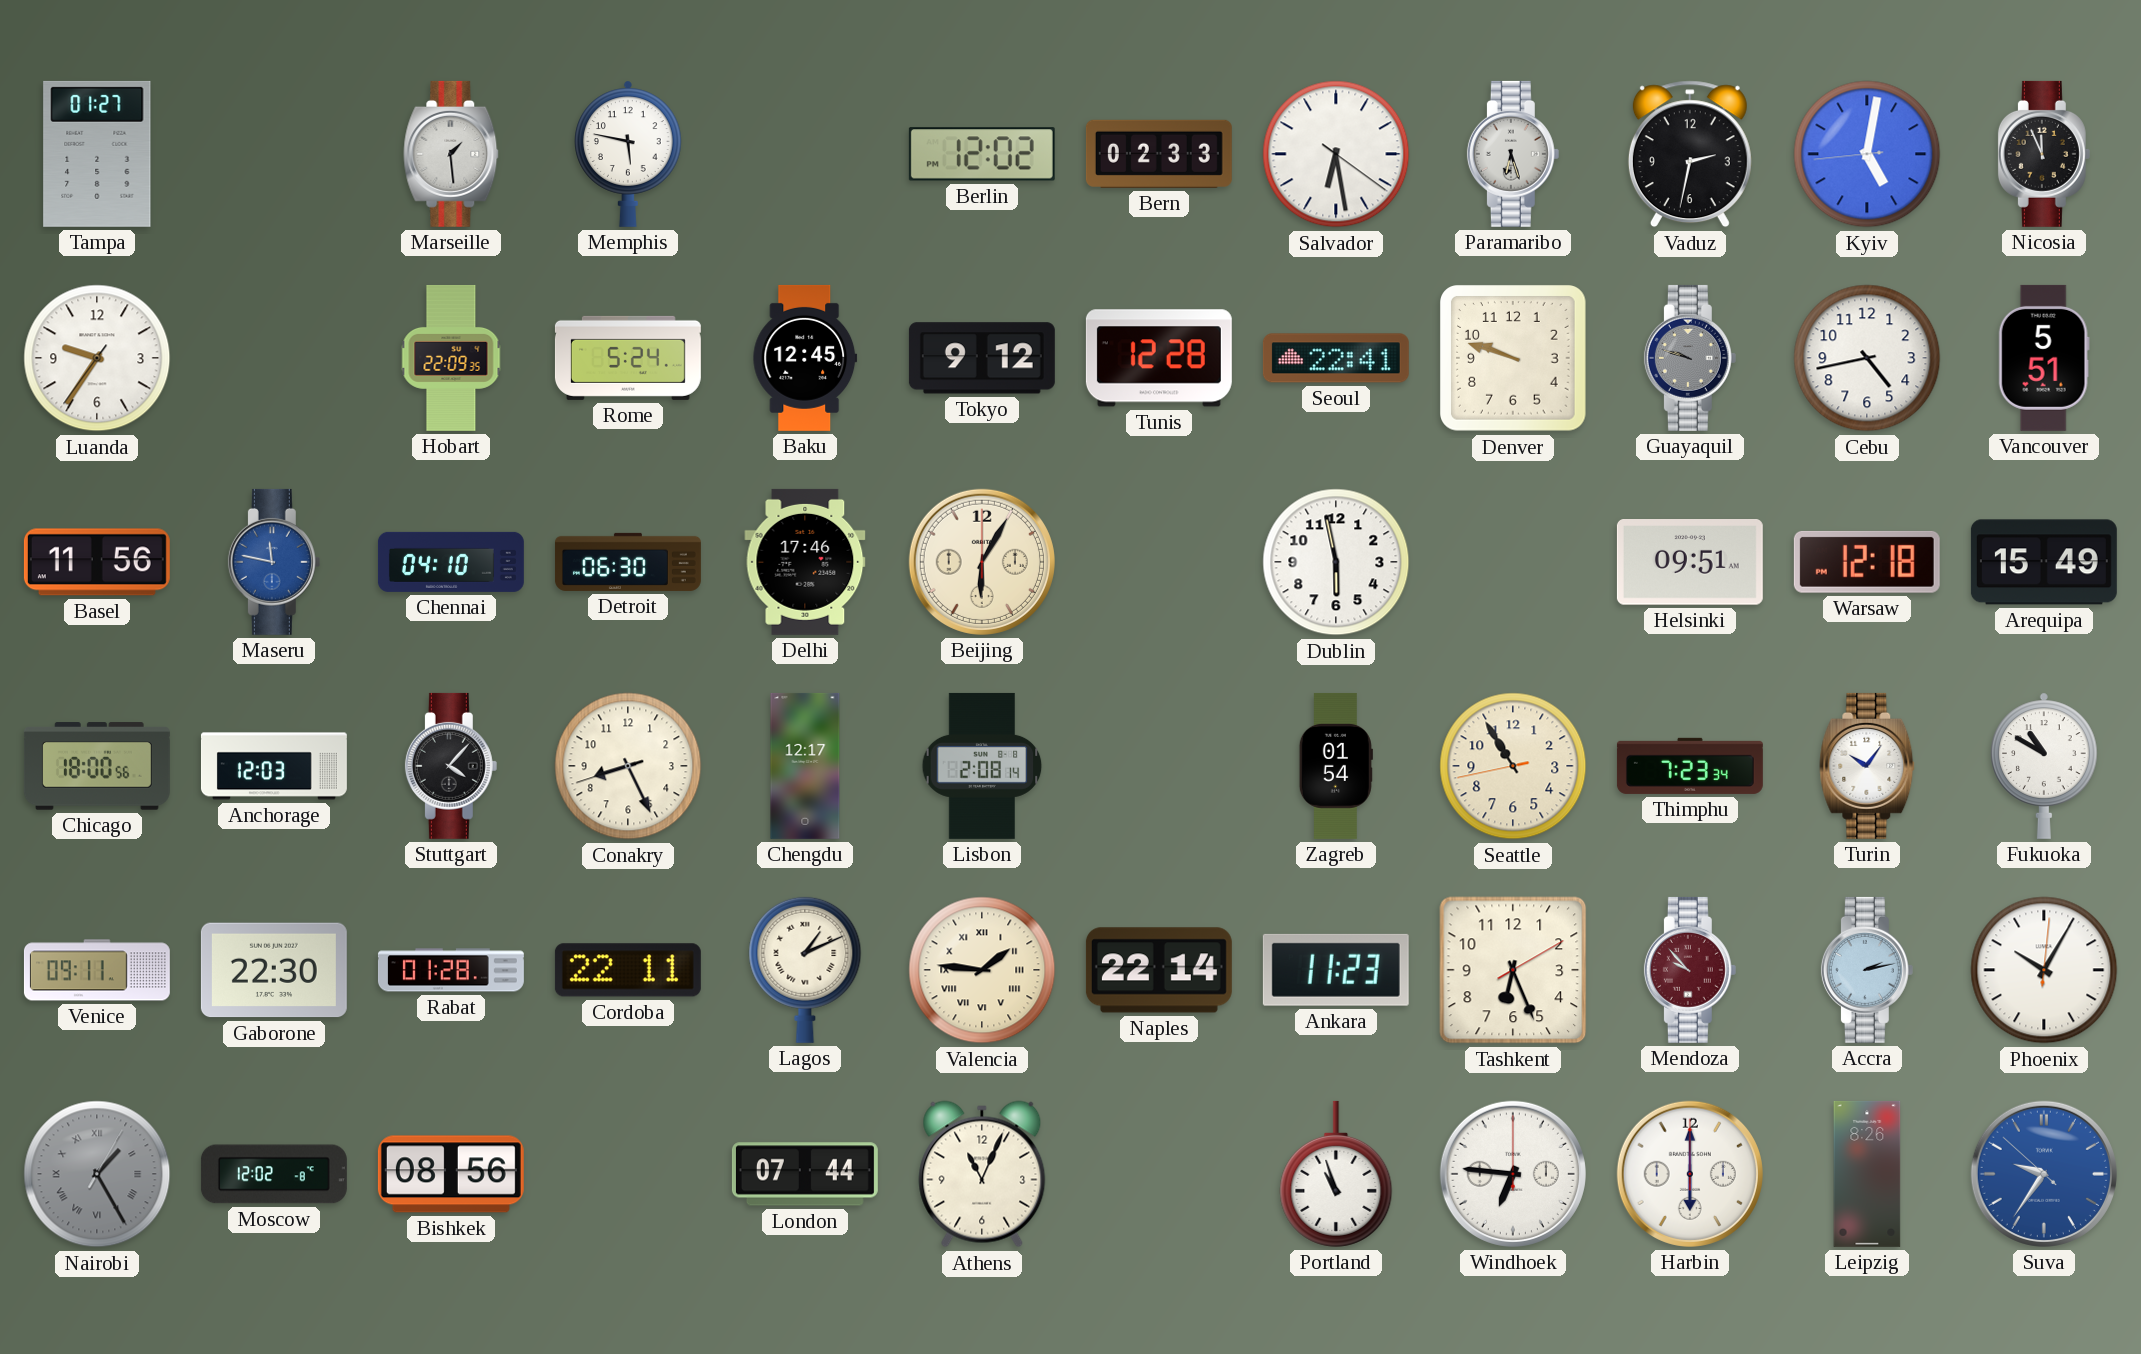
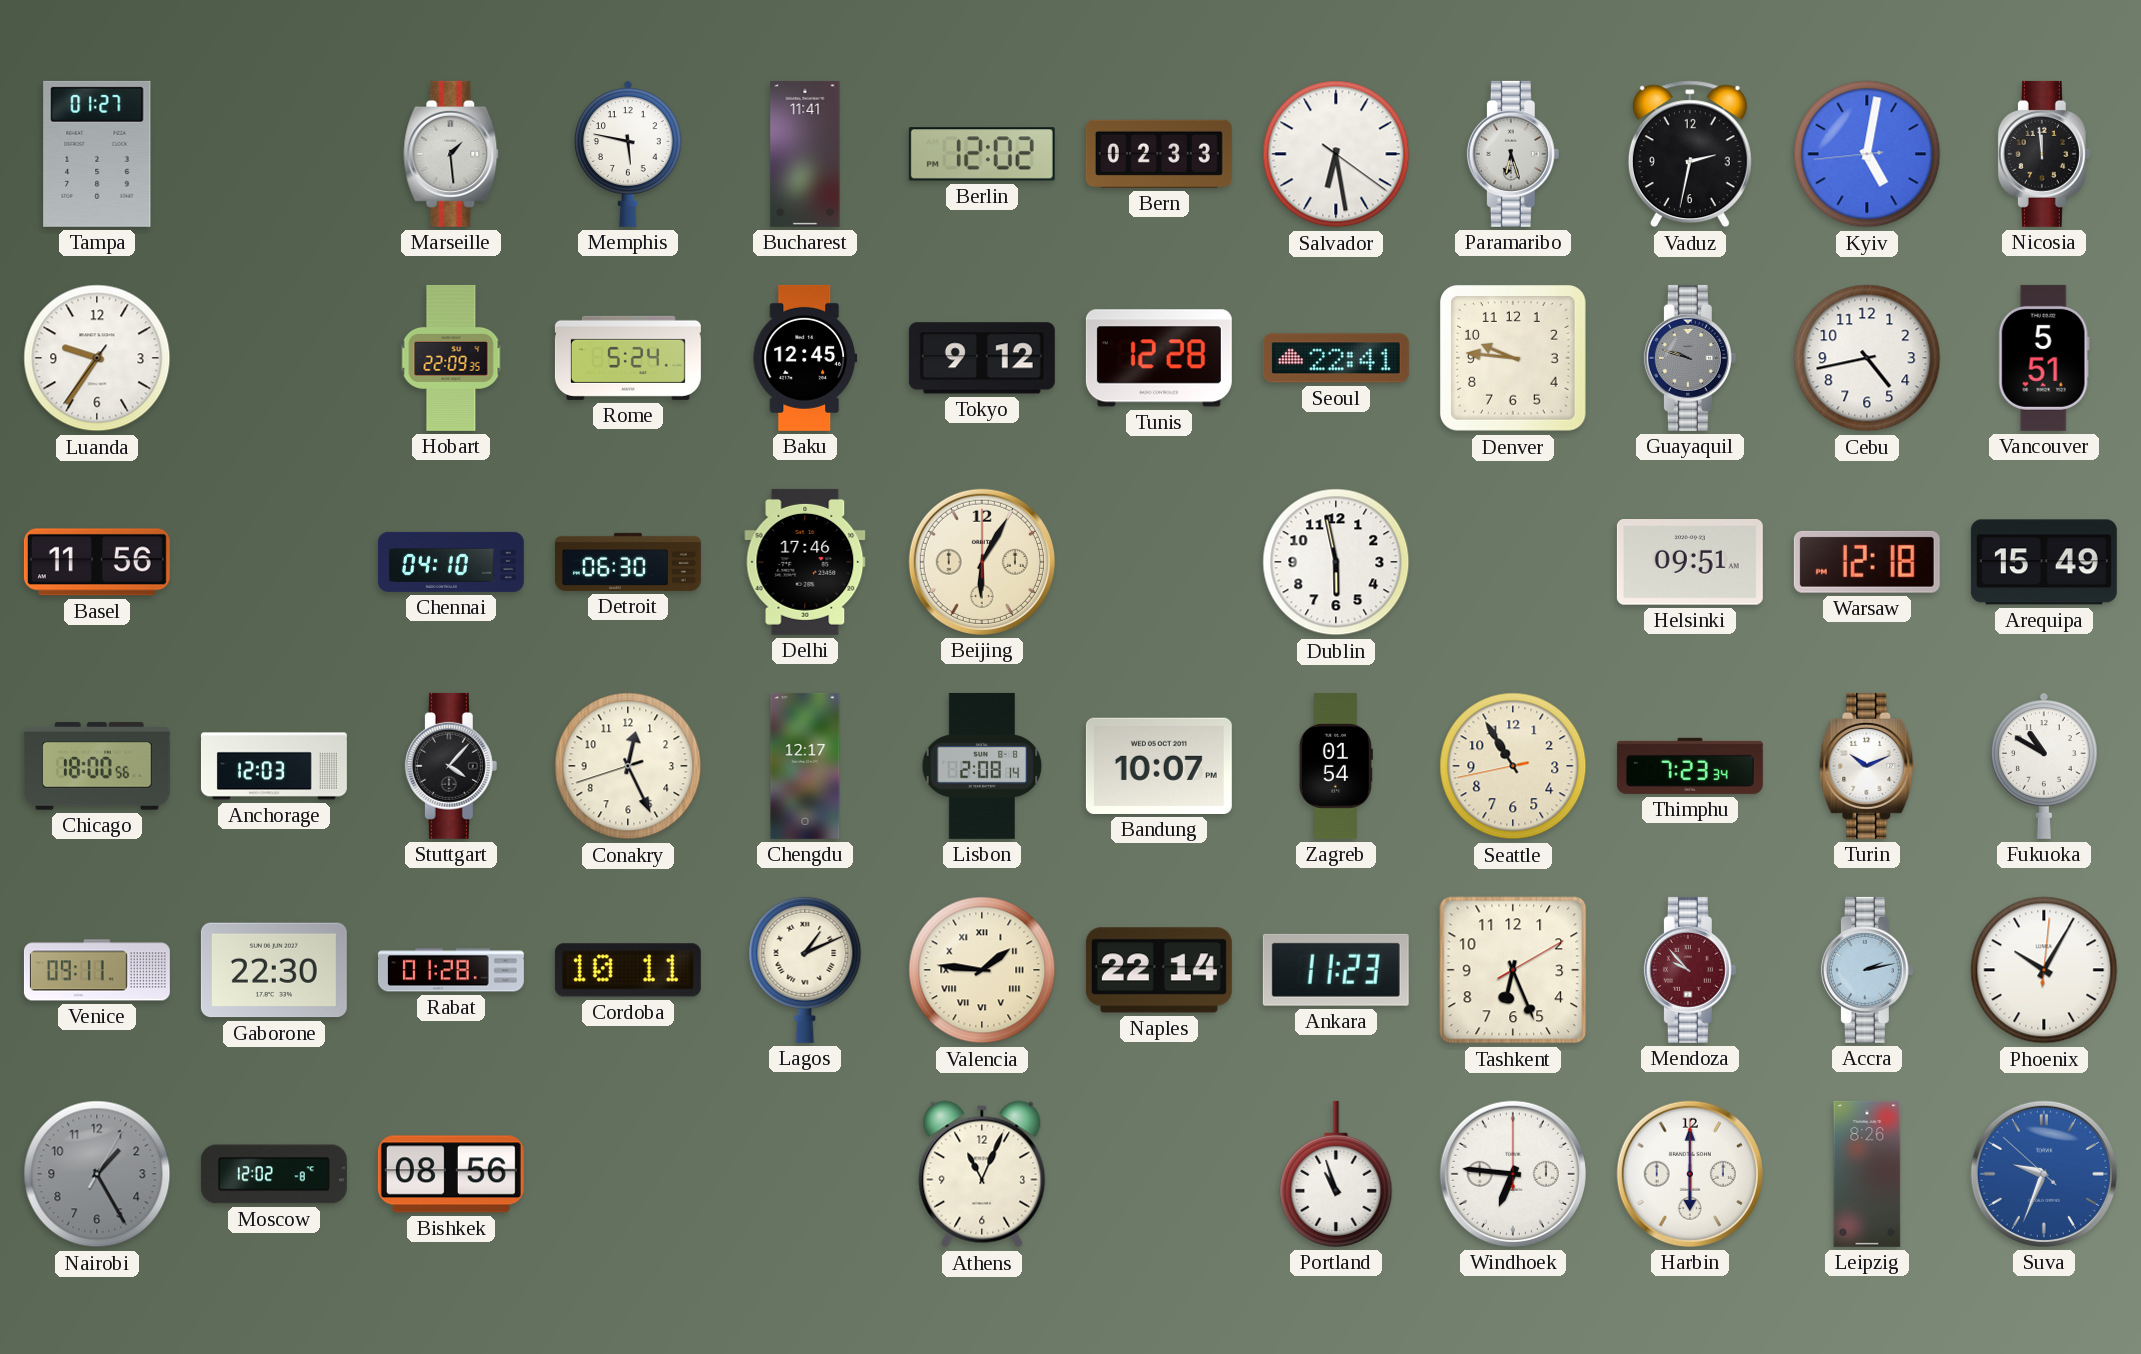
Bucharest: none -> 11:41 (805, 154)
Nicosia: 11:56 -> 11:59 (2044, 154)
Denver: 9:48 -> 9:46 (1514, 359)
Maseru: 11:47 -> none (274, 562)
Conakry: 8:25 -> 12:25 (628, 766)
Bandung: none -> 10:07 (1159, 766)
Turin: 10:06 -> 10:11 (1867, 766)
Cordoba: 22:11 -> 10:11 (628, 970)
Nairobi numerals: Roman -> Arabic (97, 1174)
London: 07:44 -> none (805, 1174)
Suva: 9:35 -> 9:33 (2044, 1174)
